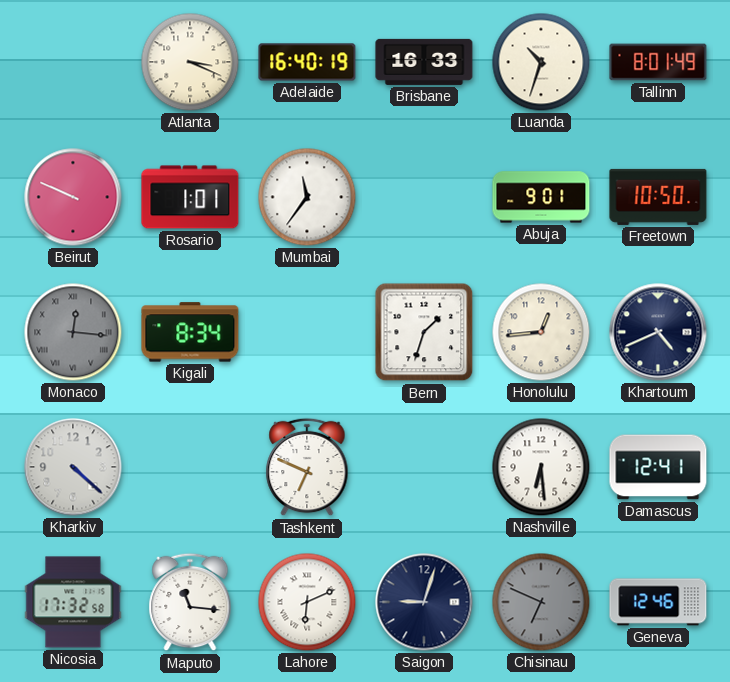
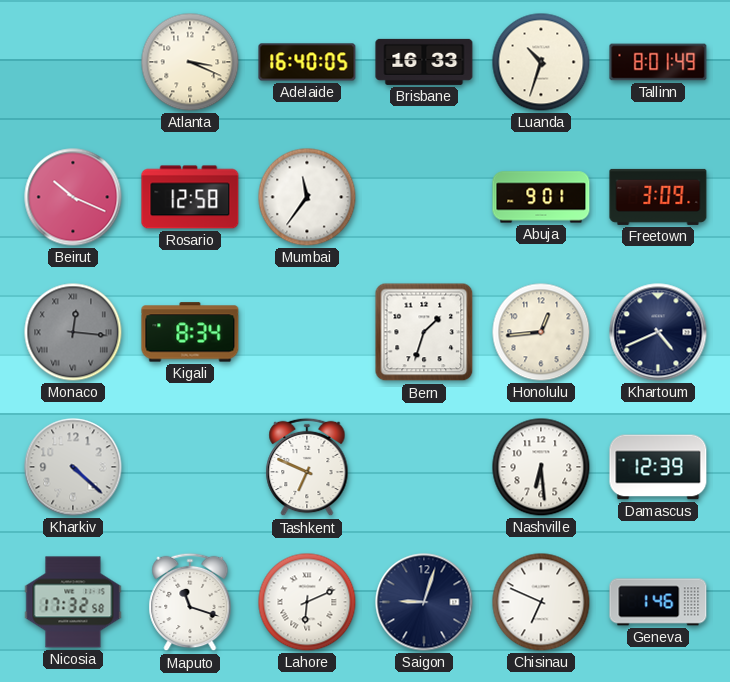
Adelaide: 16:40:19 -> 16:40:05 (307, 62)
Beirut: 9:49 -> 10:19 (73, 197)
Rosario: 1:01 -> 12:58 (190, 197)
Freetown: 10:50 -> 3:09 (658, 197)
Damascus: 12:41 -> 12:39 (658, 467)
Maputo: 11:16 -> 11:18 (190, 602)
Chisinau dial: grey -> white (541, 602)
Geneva: 12:46 -> 1:46 (658, 602)
